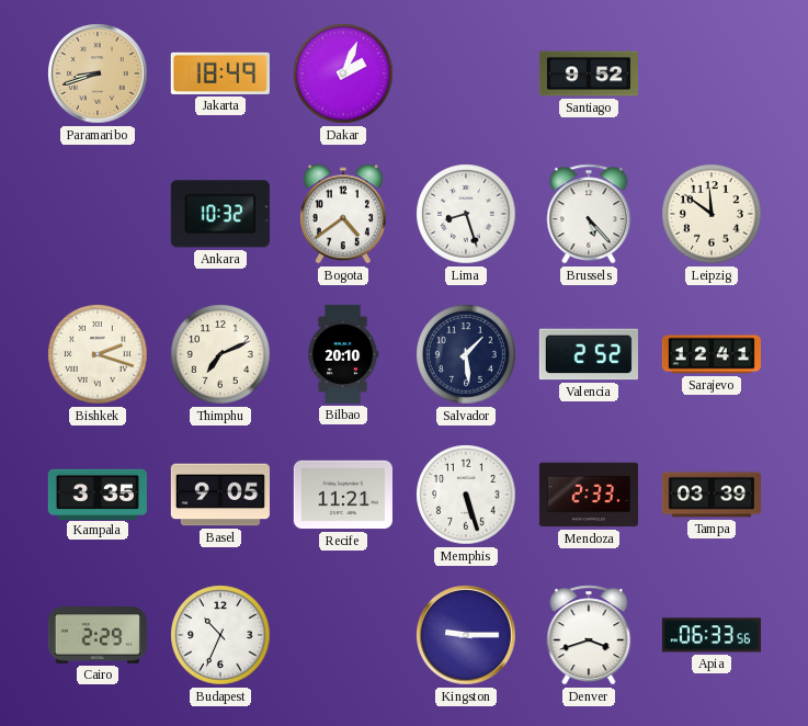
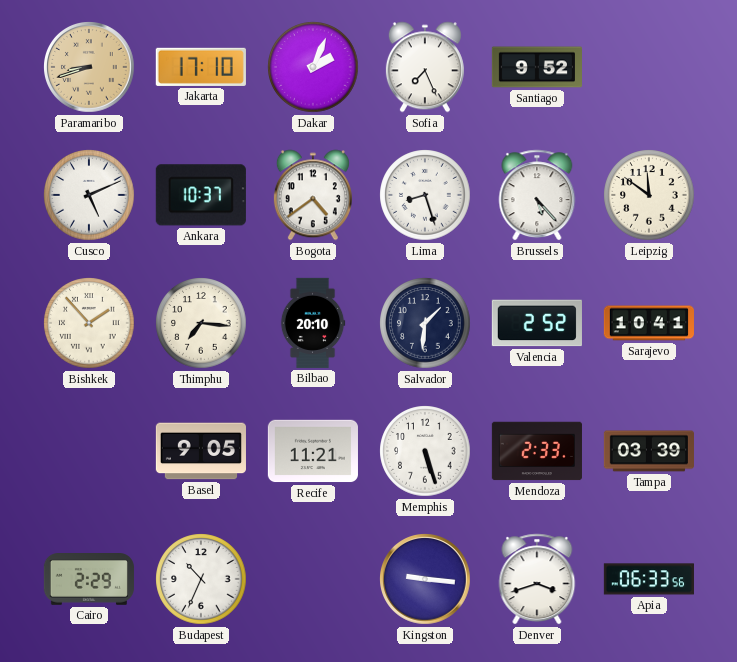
Jakarta: 18:49 -> 17:10 (201, 67)
Sofia: none -> 7:26 (425, 67)
Cusco: none -> 5:11 (89, 195)
Ankara: 10:32 -> 10:37 (201, 195)
Bishkek: 2:18 -> 1:53 (89, 323)
Thimphu: 7:11 -> 7:16 (201, 323)
Salvador: 1:29 -> 1:31 (425, 323)
Sarajevo: 12:41 -> 10:41 (649, 323)
Kampala: 3:35 -> none (98, 494)
Kingston: 9:15 -> 9:16 (426, 580)
